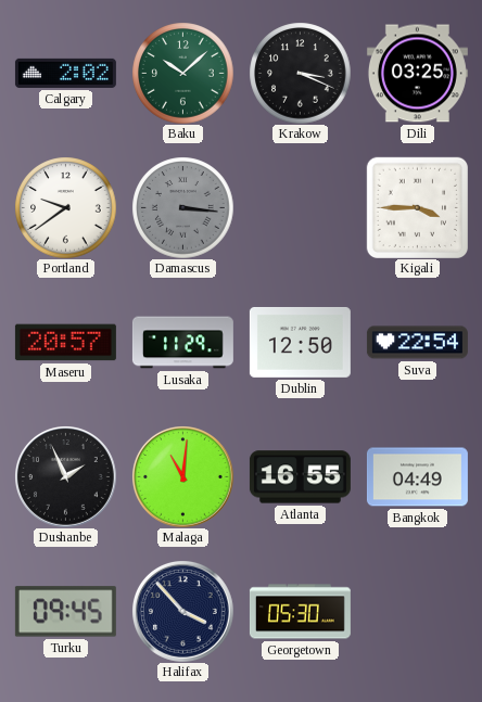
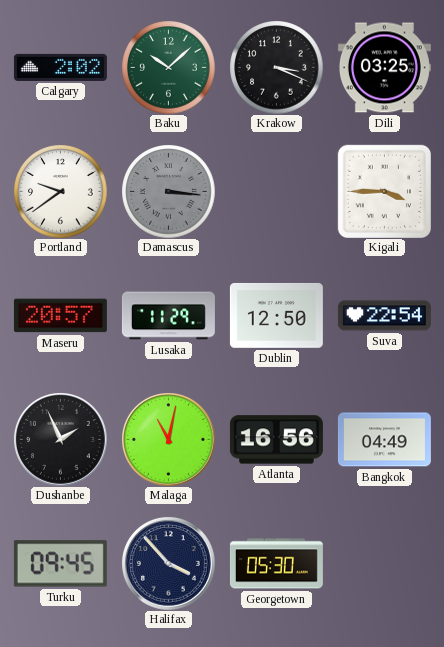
Malaga: 11:01 -> 11:02 (169, 440)
Atlanta: 16:55 -> 16:56 (276, 440)
